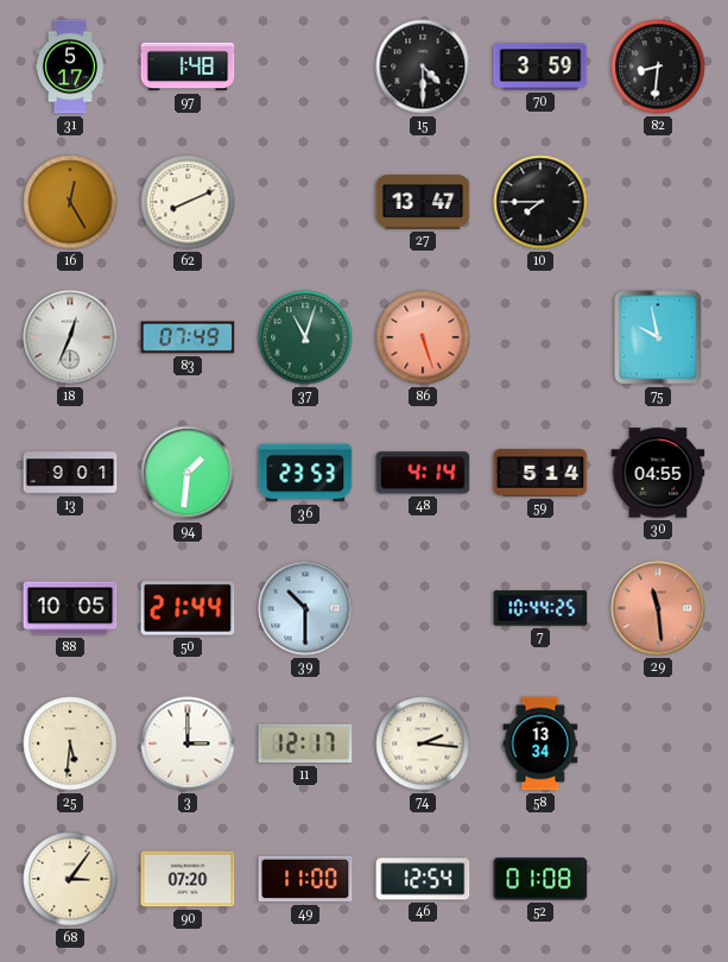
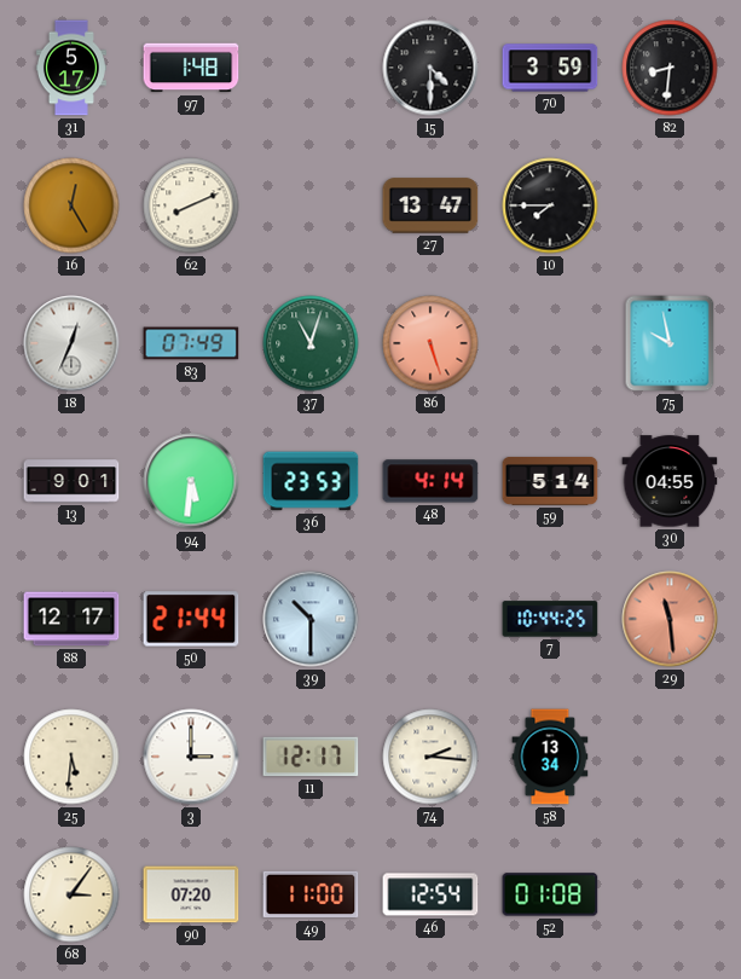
94: 1:31 -> 5:31 (191, 481)
88: 10:05 -> 12:17 (71, 619)
